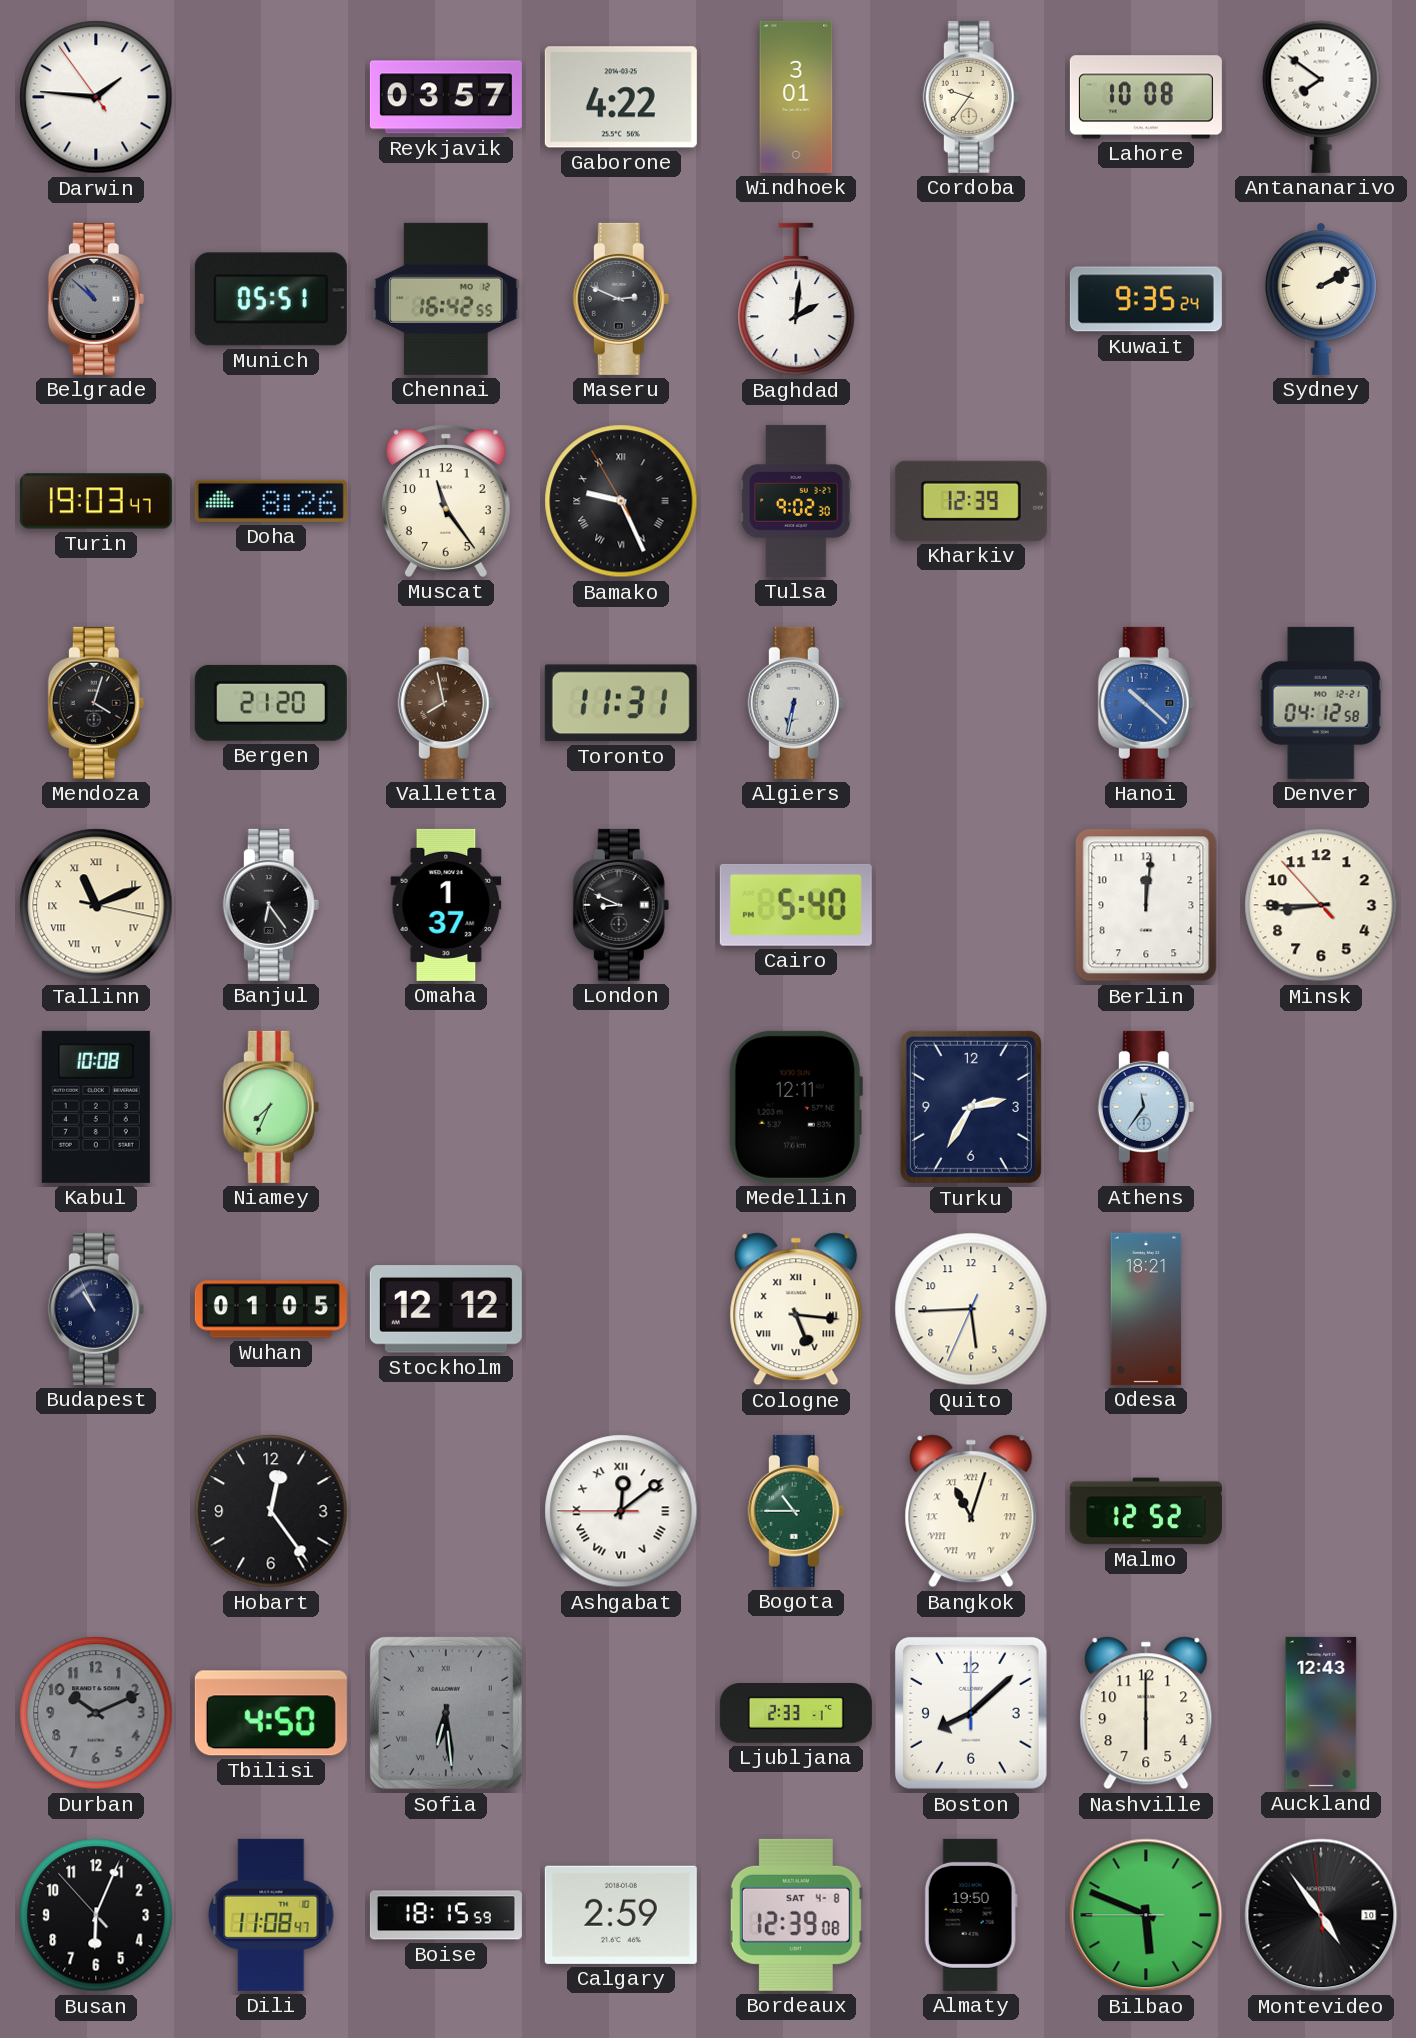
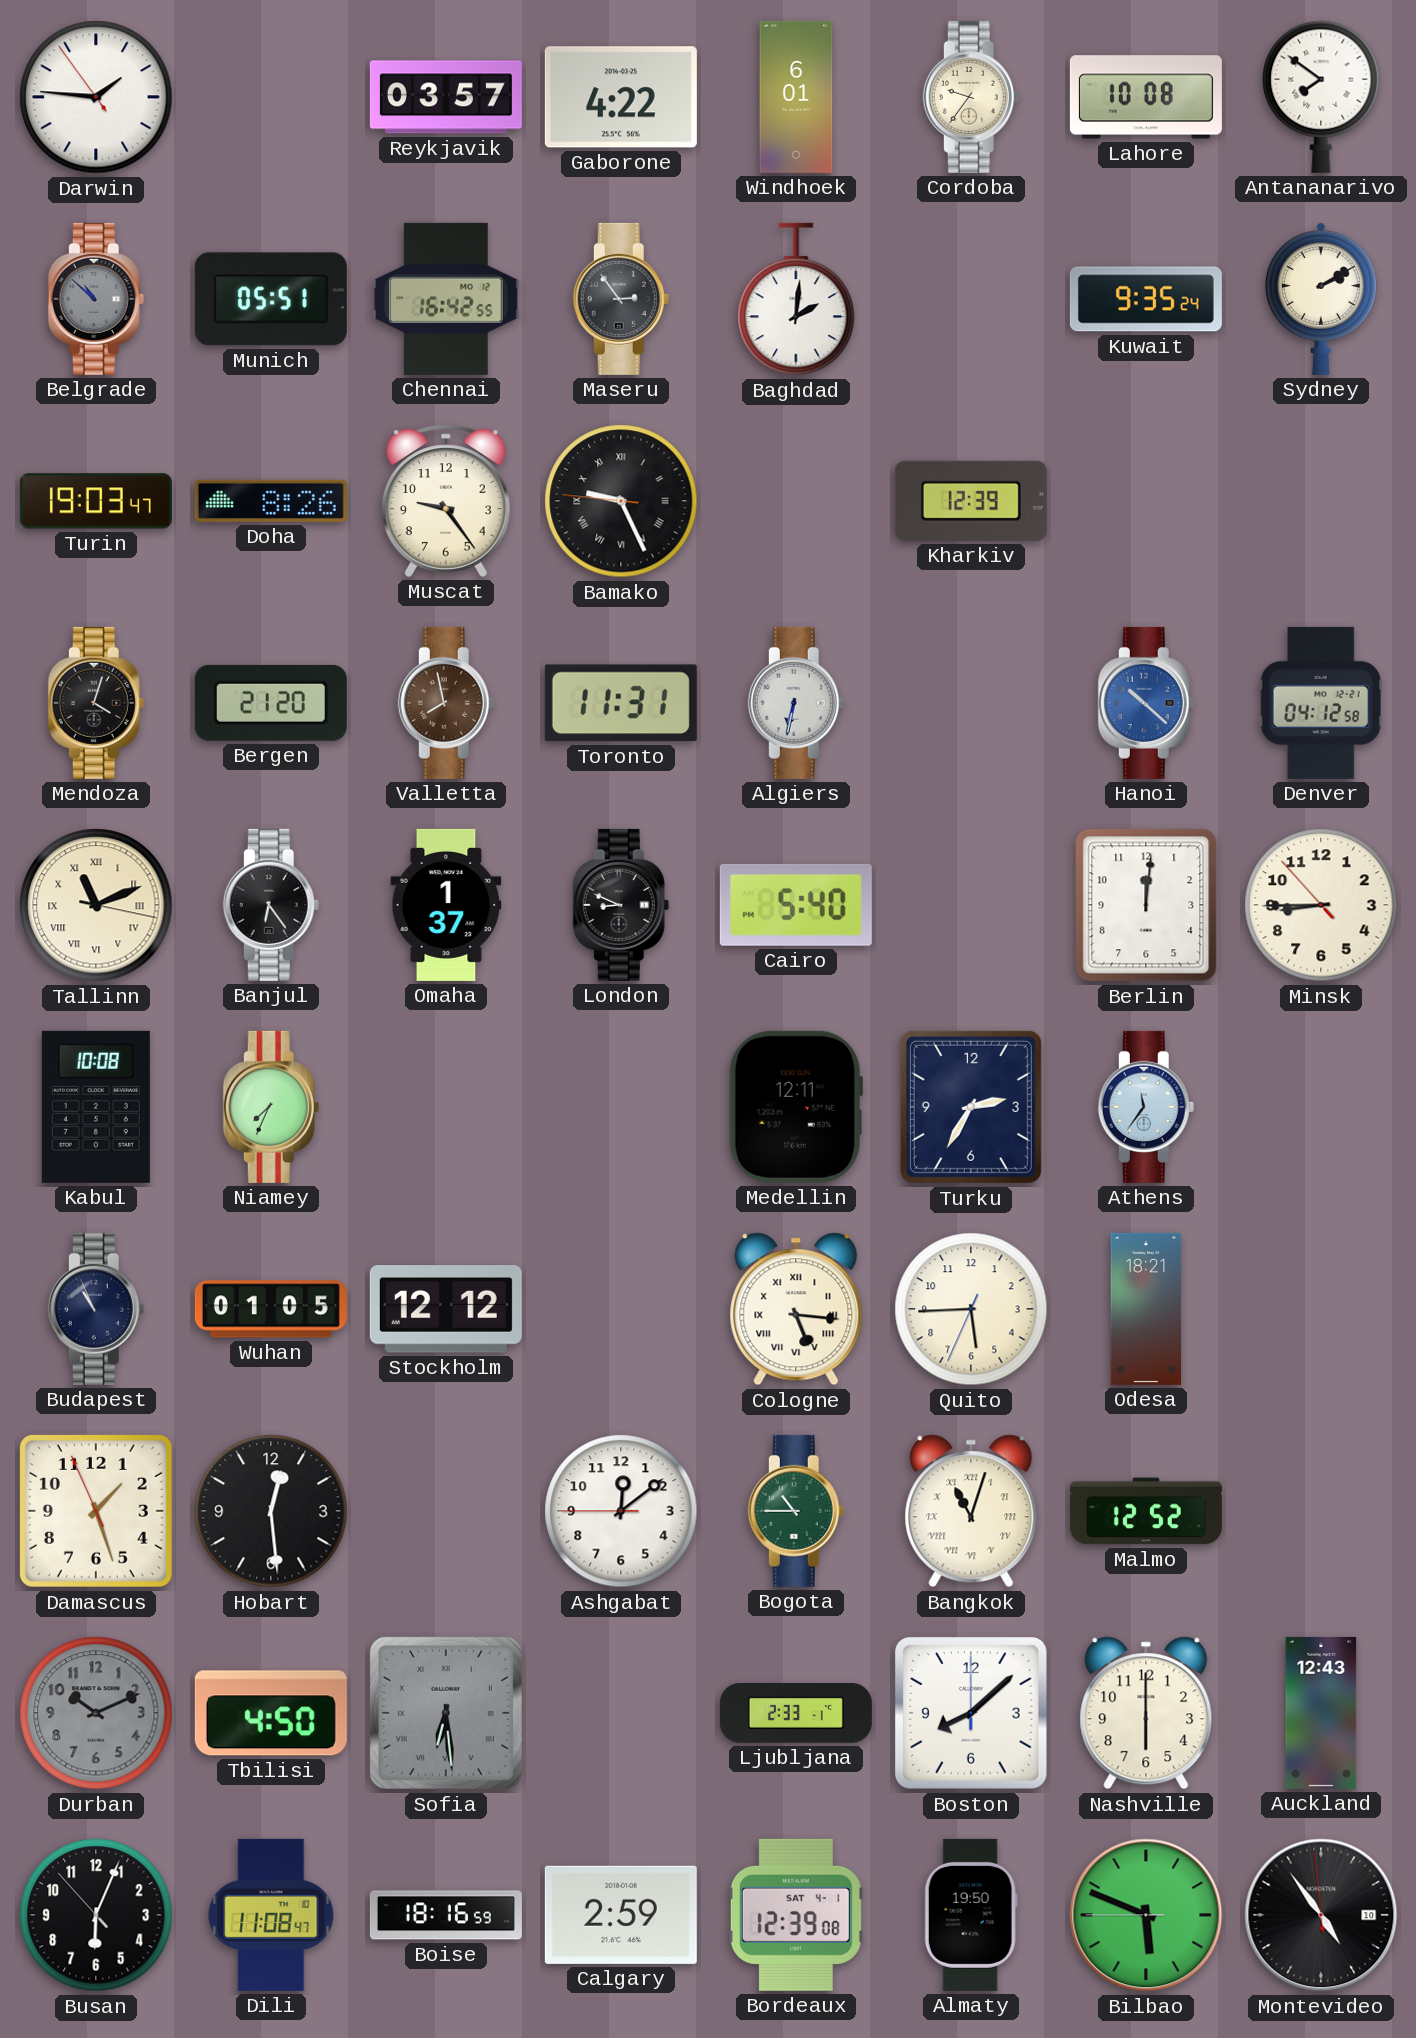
Windhoek: 3:01 -> 6:01 (796, 97)
Maseru: 2:49 -> 2:54 (621, 299)
Muscat: 11:24 -> 9:24 (446, 501)
Bamako: 9:25:55 -> 9:25:46 (621, 501)
Tulsa: 9:02 -> none (796, 501)
Damascus: none -> 1:26 (96, 1511)
Hobart: 12:24 -> 12:29 (271, 1511)
Ashgabat numerals: Roman -> Arabic (621, 1511)
Boise: 18:15 -> 18:16 (446, 1915)
Bordeaux date: SAT 4-8 -> SAT 4-1 (796, 1915)
